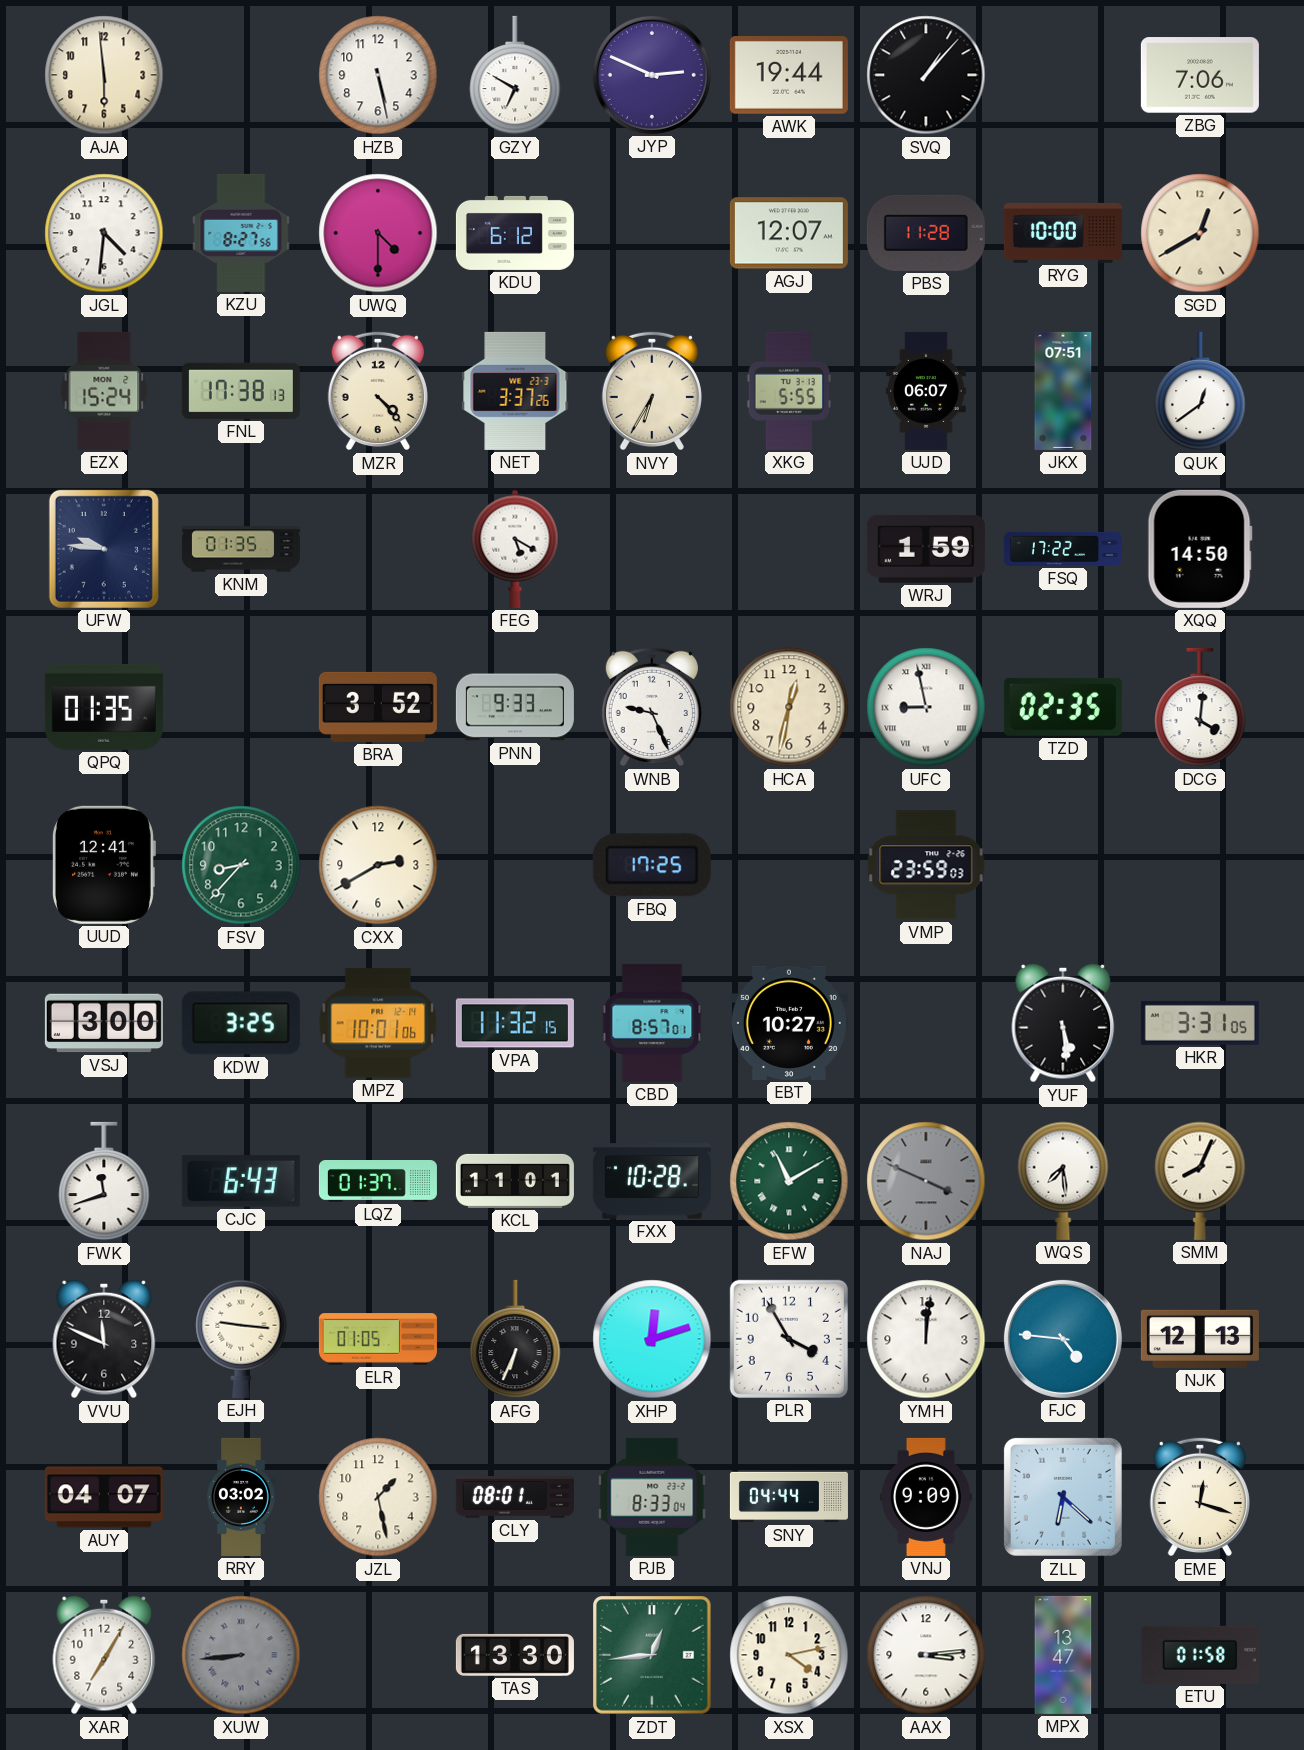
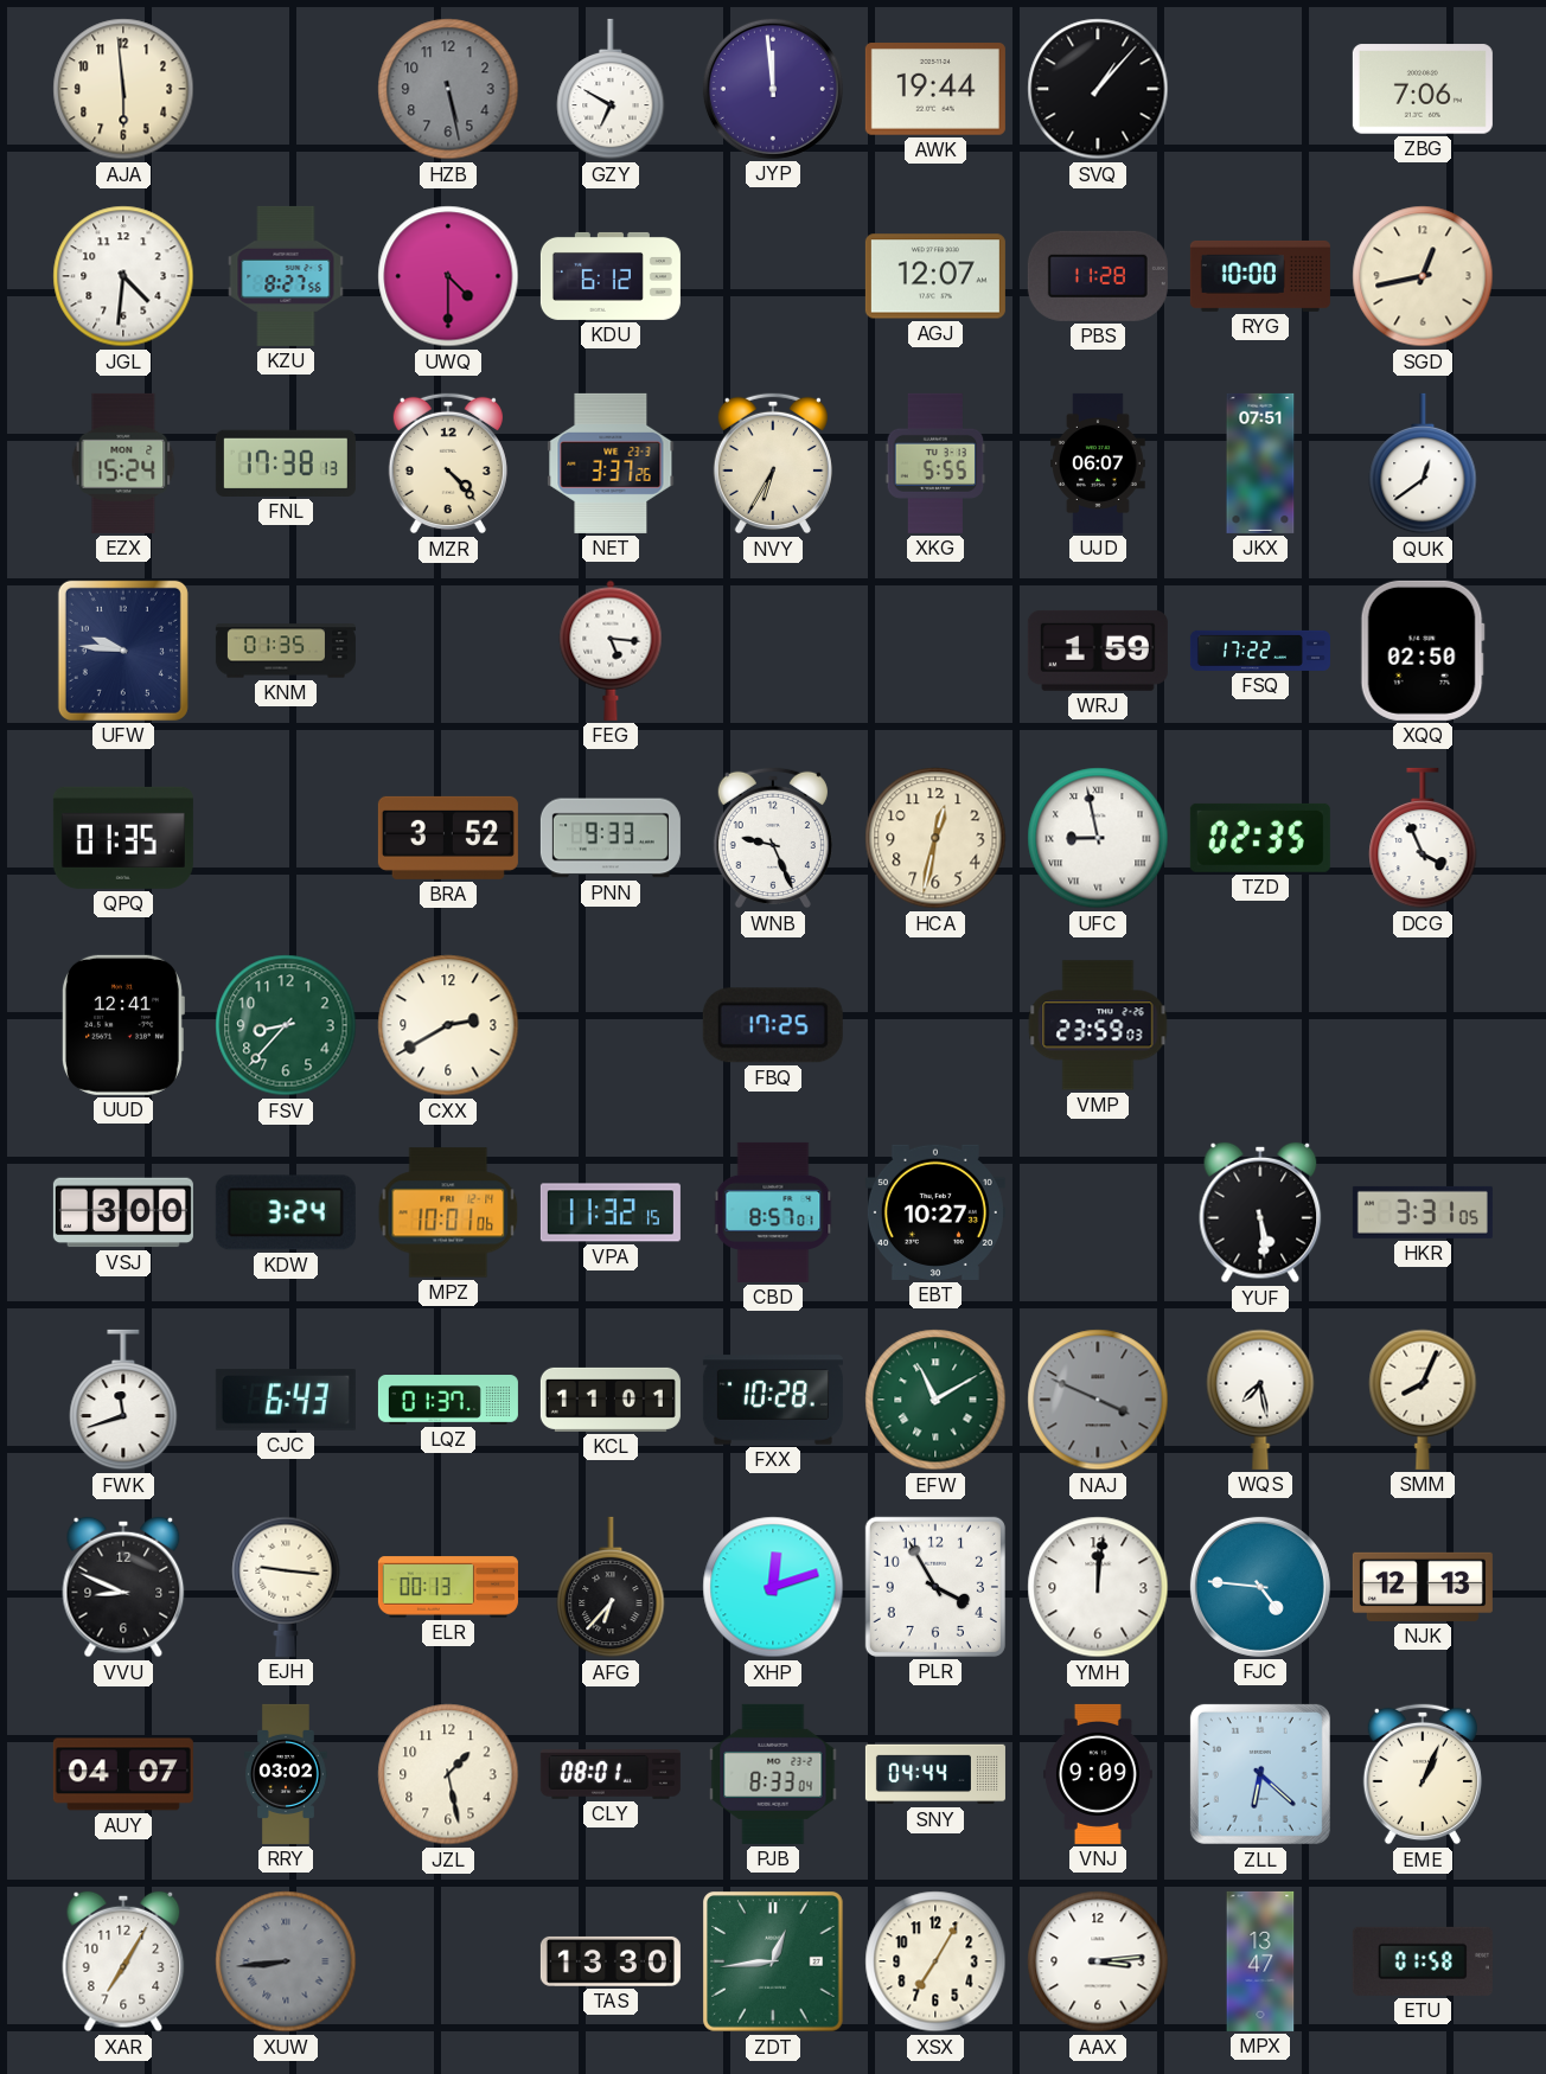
HZB dial: white -> grey (448, 89)
JYP: 2:49 -> 11:59 (773, 89)
SGD: 12:40 -> 12:43 (1423, 276)
FEG: 5:20 -> 5:16 (611, 651)
XQQ: 14:50 -> 02:50 (1423, 651)
DCG: 4:01 -> 3:56 (1423, 838)
KDW: 3:25 -> 3:24 (286, 1212)
WQS: 7:29 -> 7:28 (1260, 1400)
VVU: 11:49 -> 8:49 (123, 1587)
ELR: 01:05 -> 00:13 (448, 1587)
AFG: 6:34 -> 6:37 (611, 1587)
EME: 12:18 -> 1:04 (1423, 1774)
XSX: 4:13 -> 7:05 (935, 1961)
